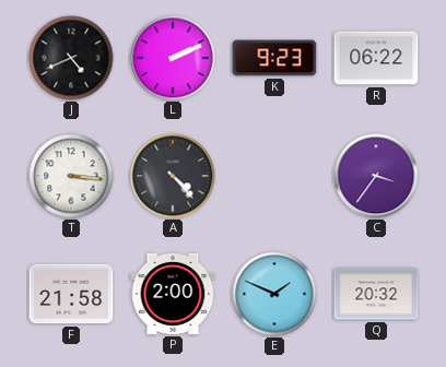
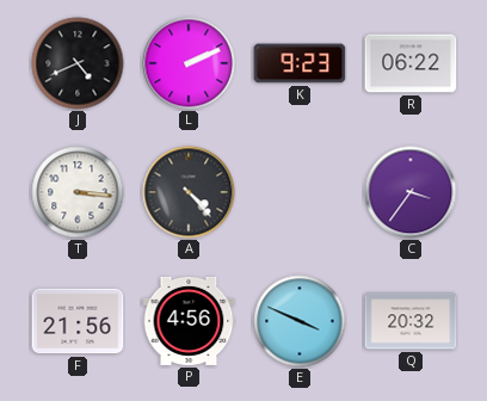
F: 21:58 -> 21:56 (78, 321)
P: 2:00 -> 4:56 (189, 321)
E: 1:49 -> 3:49 (300, 321)
